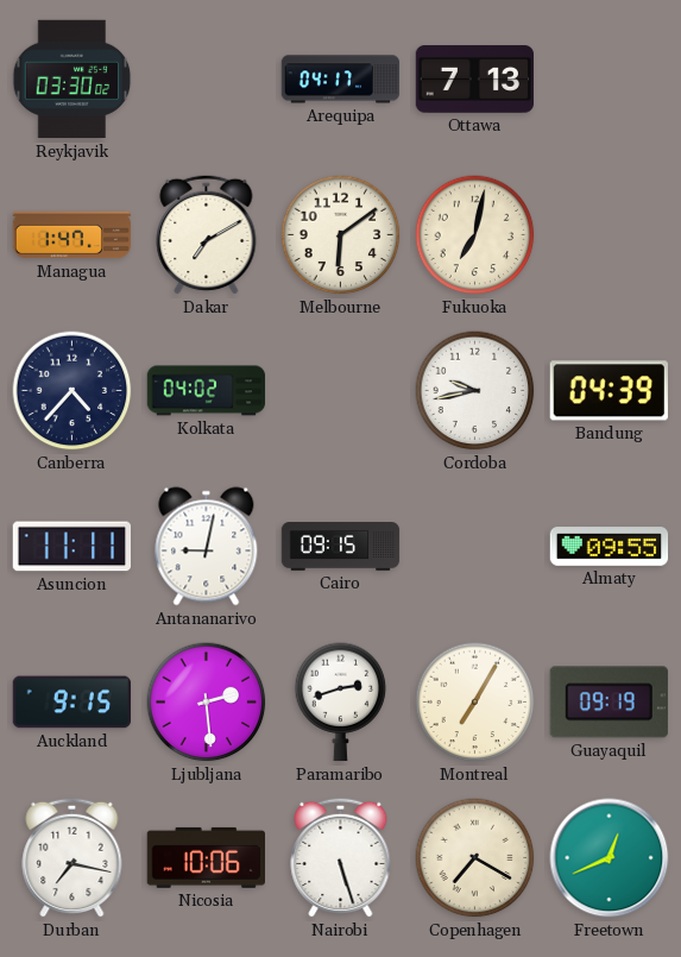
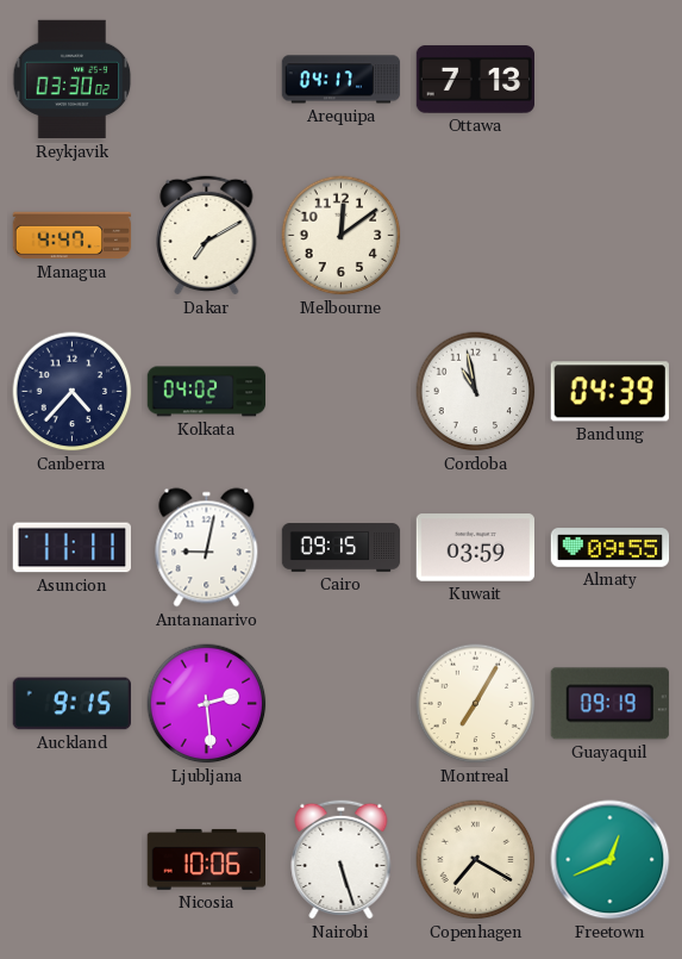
Managua: 1:47 -> 4:47 (73, 236)
Melbourne: 6:09 -> 12:09 (342, 236)
Fukuoka: 7:02 -> none (475, 235)
Cordoba: 9:43 -> 10:58 (476, 392)
Kuwait: none -> 03:59 (475, 548)
Paramaribo: 2:42 -> none (341, 703)
Durban: 7:17 -> none (72, 857)
